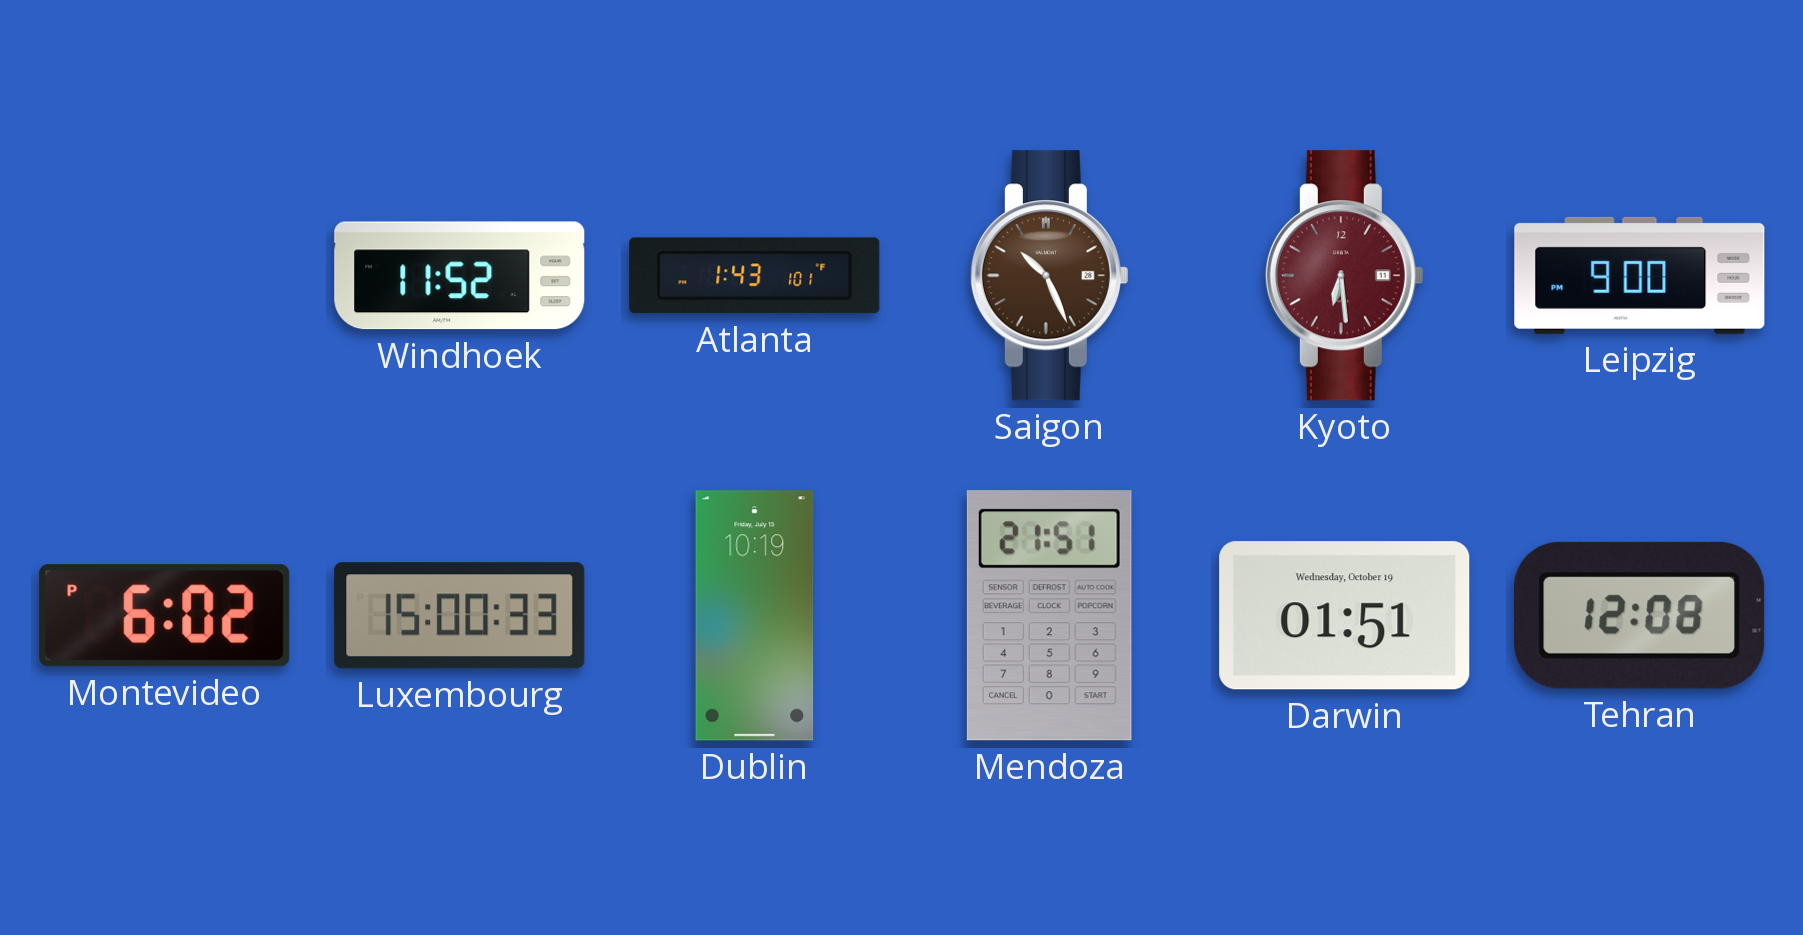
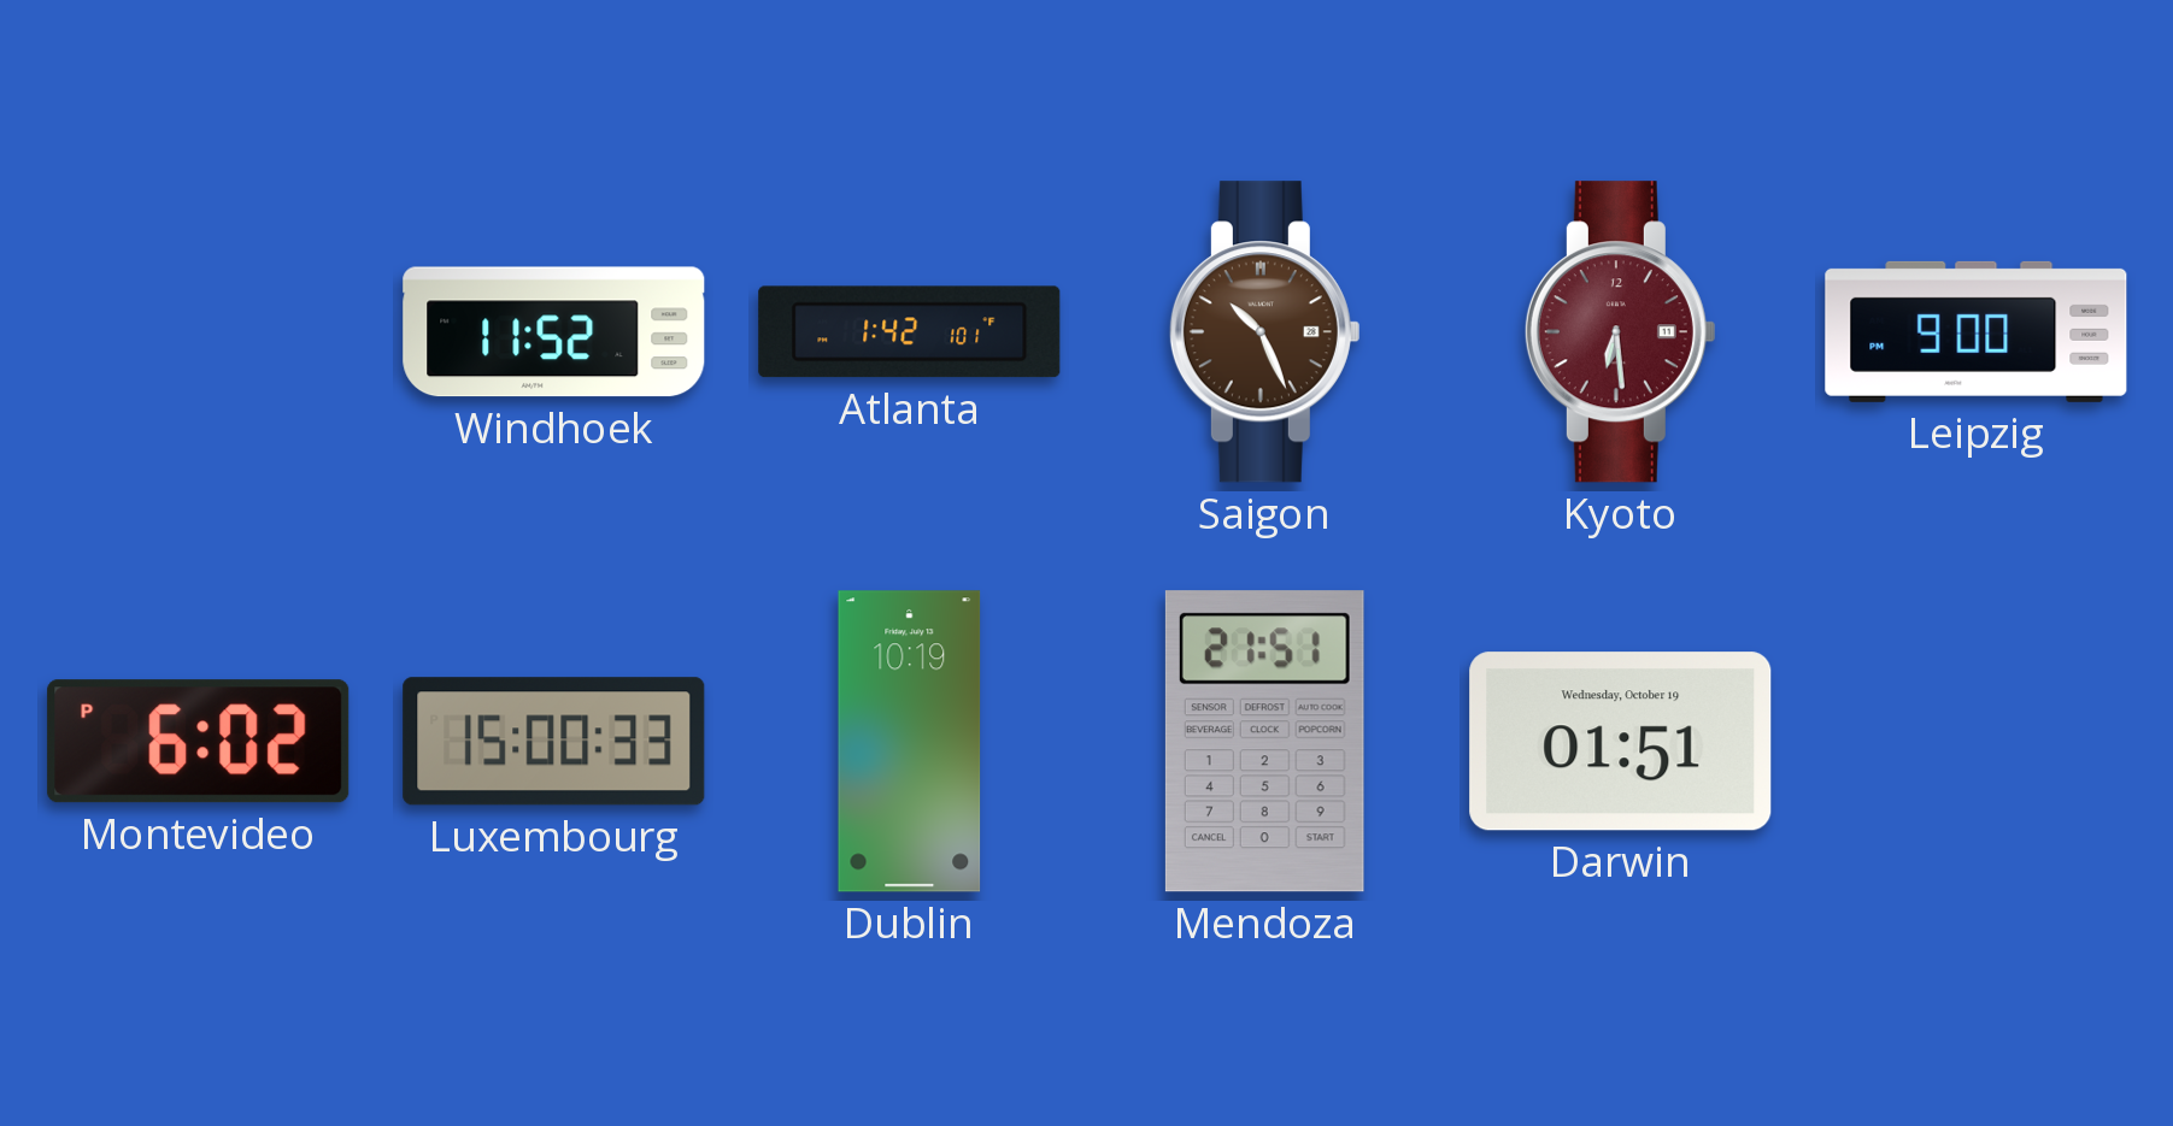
Atlanta: 1:43 -> 1:42 (910, 332)
Tehran: 12:08 -> none (1640, 615)
